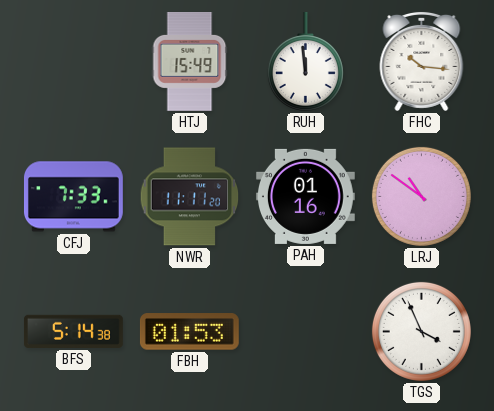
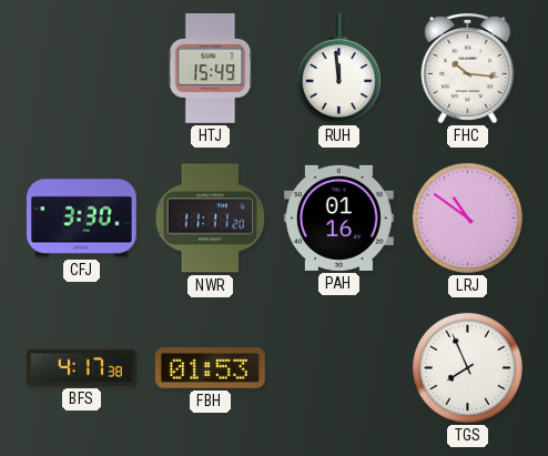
CFJ: 7:33 -> 3:30 (81, 219)
BFS: 5:14 -> 4:17 (81, 367)
TGS: 3:56 -> 7:56 (467, 367)
